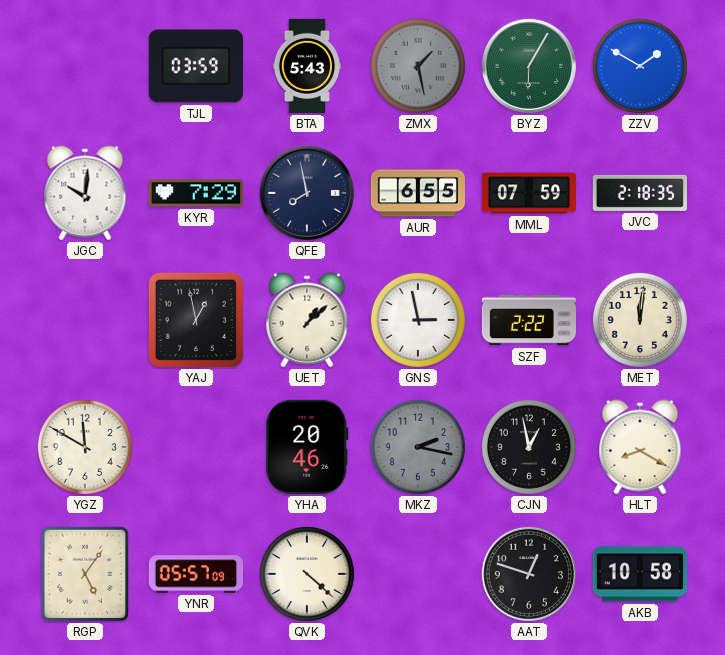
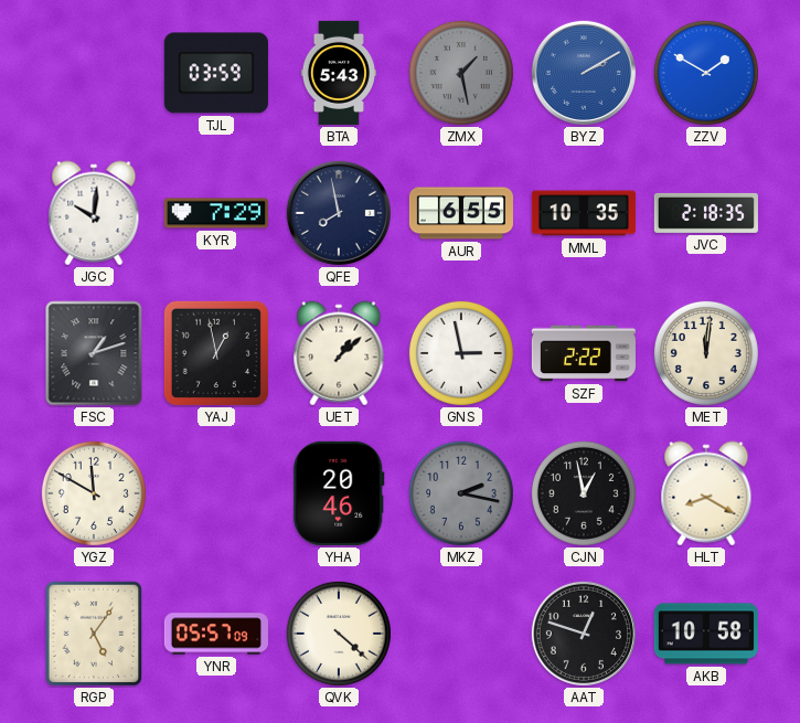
BYZ: 6:05 -> 2:10 (584, 73)
BYZ dial: green -> blue (584, 73)
MML: 07:59 -> 10:35 (584, 213)
FSC: none -> 1:12 (94, 353)
